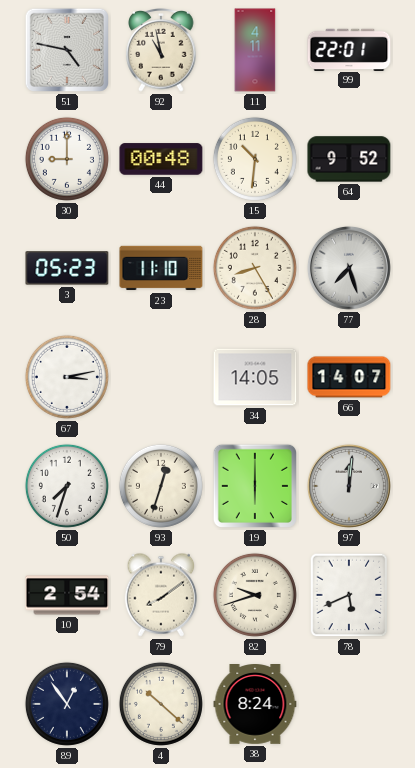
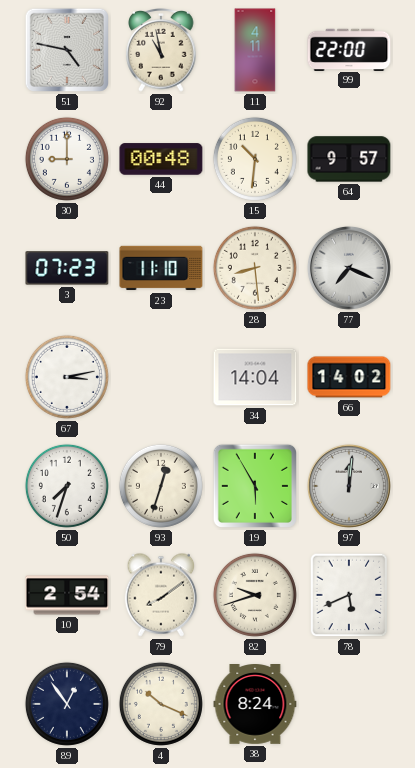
99: 22:01 -> 22:00 (349, 49)
64: 9:52 -> 9:57 (349, 159)
3: 05:23 -> 07:23 (67, 268)
28: 8:25 -> 8:29 (255, 268)
77: 7:27 -> 7:19 (349, 268)
34: 14:05 -> 14:04 (255, 377)
66: 14:07 -> 14:02 (349, 377)
19: 6:00 -> 5:55 (255, 486)
4: 10:22 -> 10:19 (161, 704)
